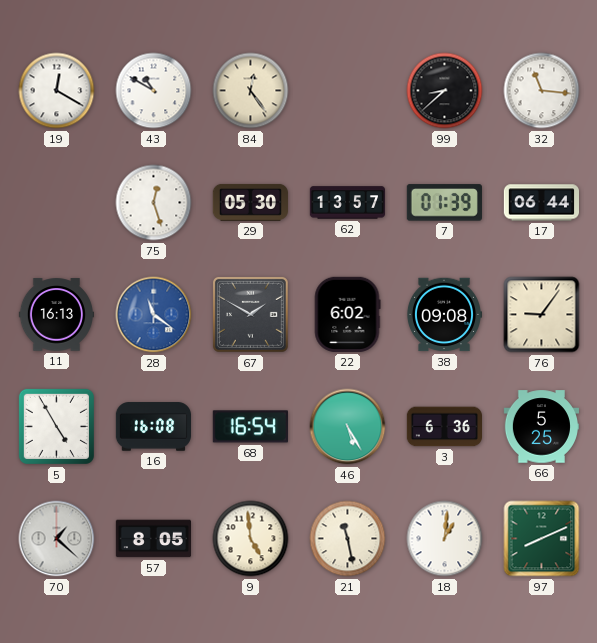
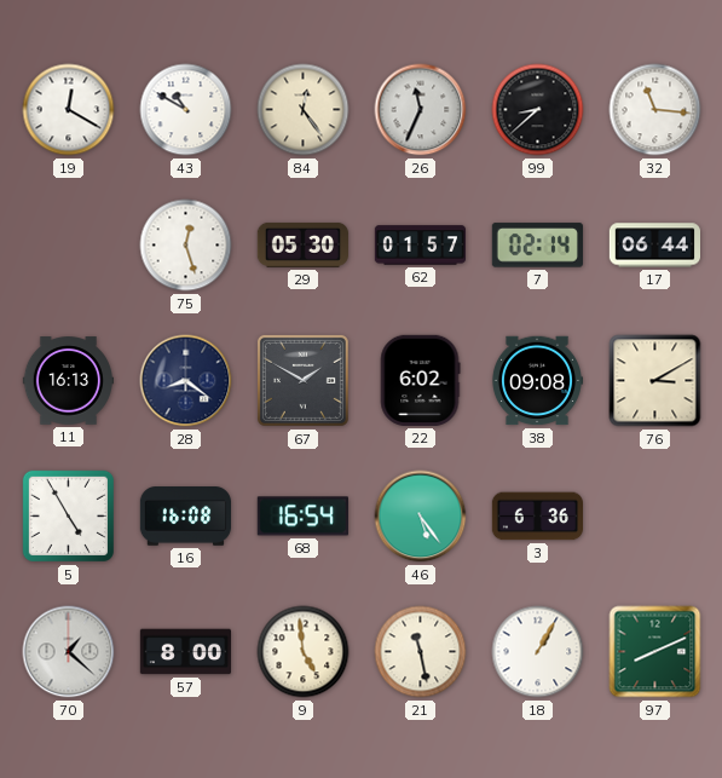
26: none -> 11:34 (421, 110)
62: 13:57 -> 01:57 (421, 246)
7: 01:39 -> 02:14 (537, 246)
28: 11:21 -> 8:21 (186, 381)
28 dial: blue -> navy (186, 381)
76: 9:06 -> 3:10 (655, 381)
46: 5:25 -> 5:24 (421, 517)
66: 5:25 -> none (541, 427)
57: 8:05 -> 8:00 (185, 652)
18: 1:01 -> 1:05 (538, 652)
